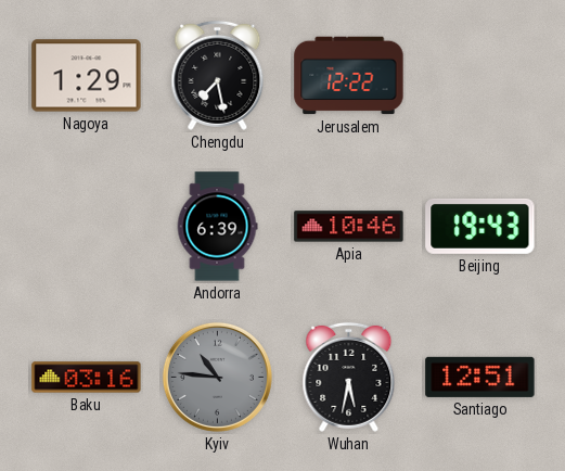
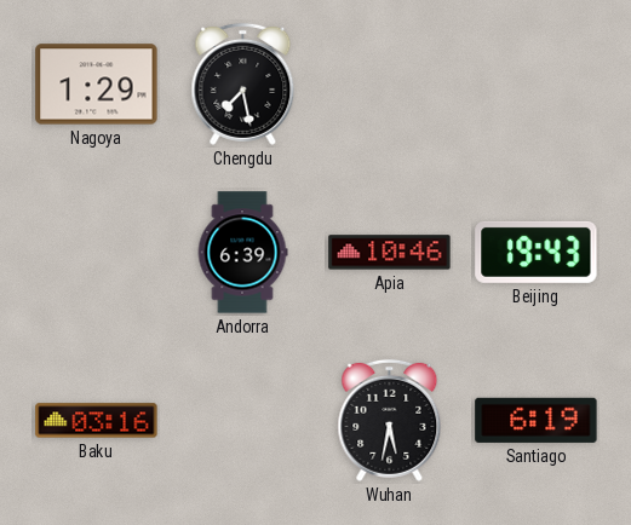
Jerusalem: 12:22 -> none (349, 76)
Kyiv: 10:46 -> none (217, 377)
Santiago: 12:51 -> 6:19 (537, 420)
